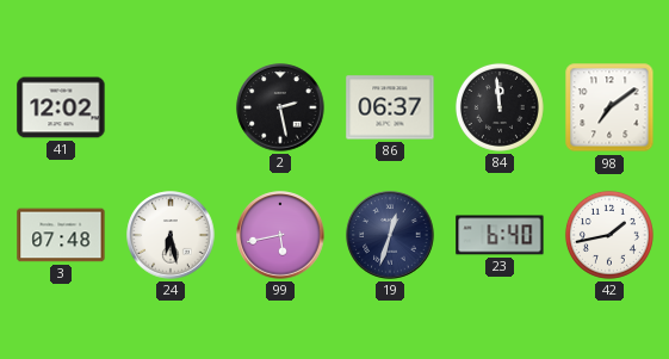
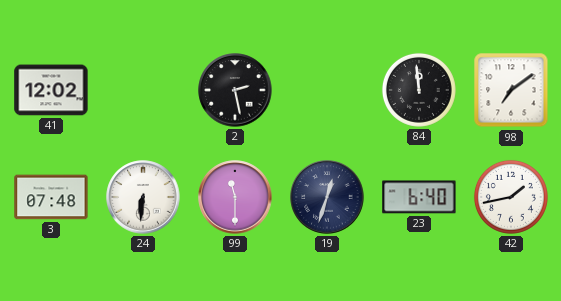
86: 06:37 -> none (390, 107)
24: 6:28 -> 6:31 (143, 197)
99: 5:43 -> 11:30 (235, 197)
